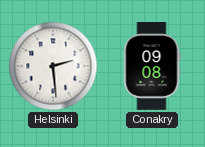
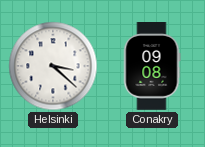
Helsinki: 2:29 -> 3:22 (53, 66)
